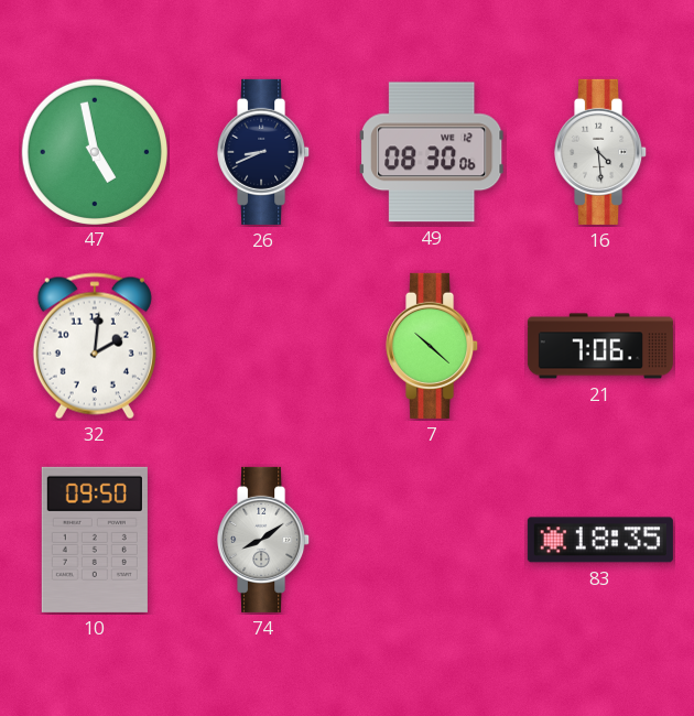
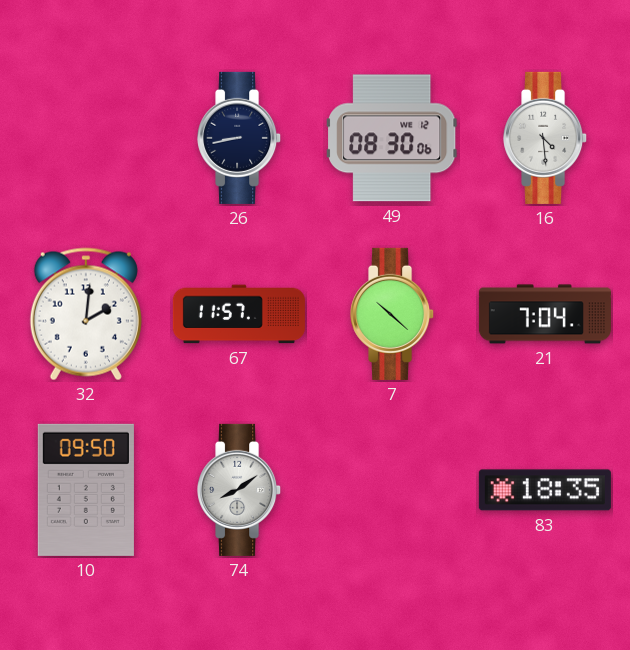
47: 4:58 -> none (94, 151)
26: 8:41 -> 8:43 (240, 138)
67: none -> 11:57 (239, 314)
21: 7:06 -> 7:04 (545, 314)
